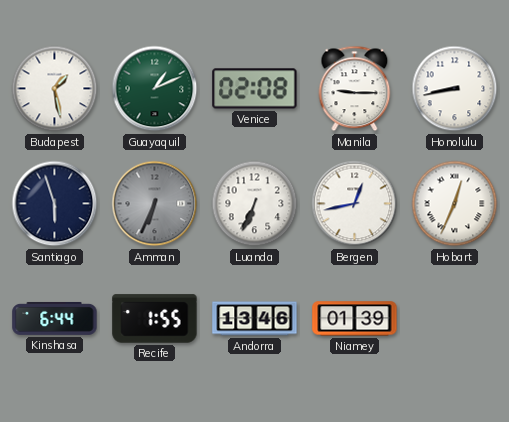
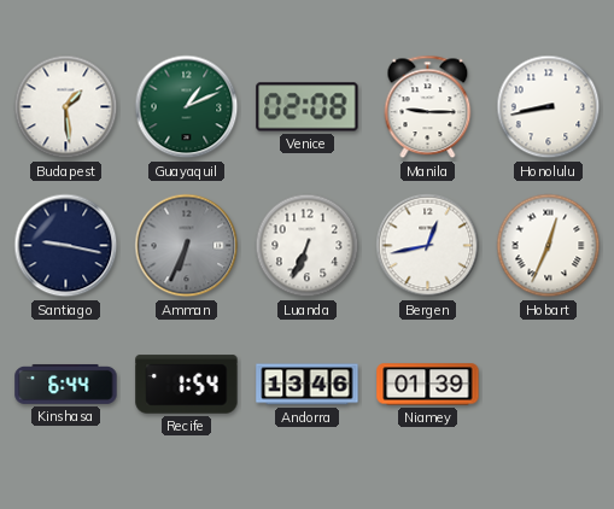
Budapest: 1:28 -> 1:29 (66, 107)
Santiago: 5:57 -> 9:17 (66, 246)
Recife: 1:55 -> 1:54 (187, 385)
